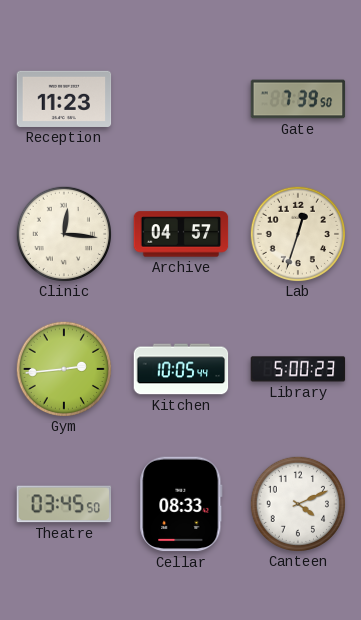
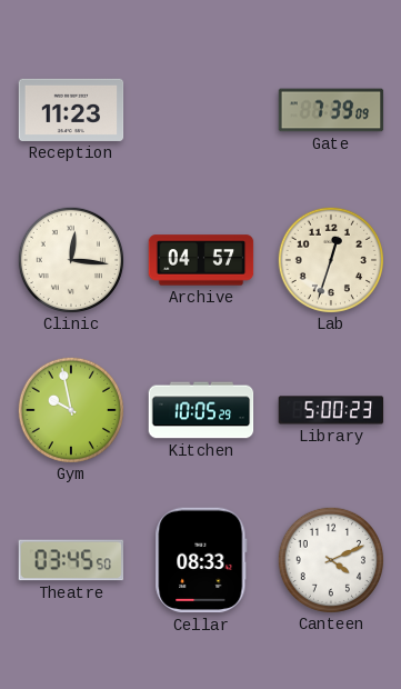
Gate: 7:39:50 -> 7:39:09 (331, 110)
Gym: 2:44 -> 9:58 (70, 409)
Kitchen: 10:05:44 -> 10:05:29 (201, 410)
